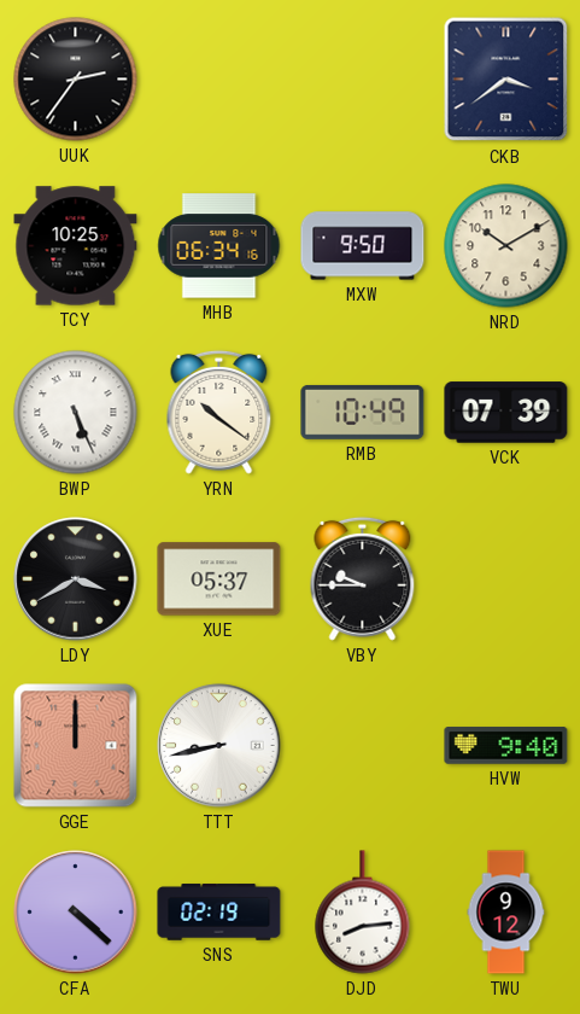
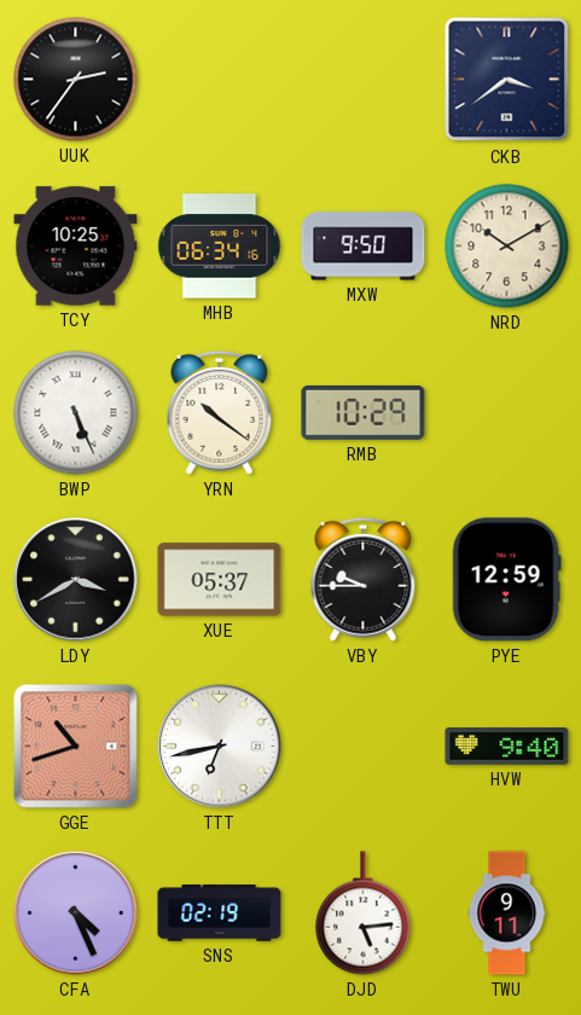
RMB: 10:49 -> 10:29 (364, 412)
VCK: 07:39 -> none (506, 413)
PYE: none -> 12:59 (506, 580)
GGE: 12:00 -> 10:42 (76, 747)
TTT: 8:43 -> 6:43 (220, 747)
CFA: 4:22 -> 4:26 (76, 913)
DJD: 8:14 -> 5:14 (364, 913)
TWU: 9:12 -> 9:11 (507, 913)
